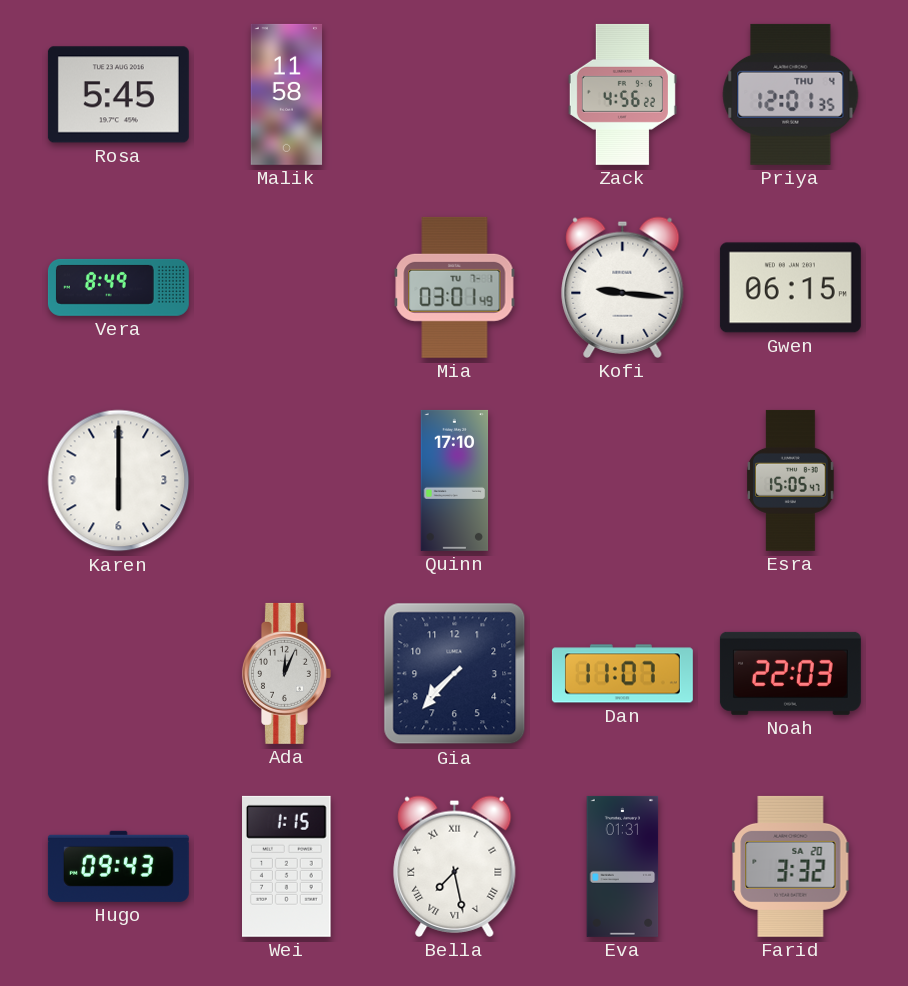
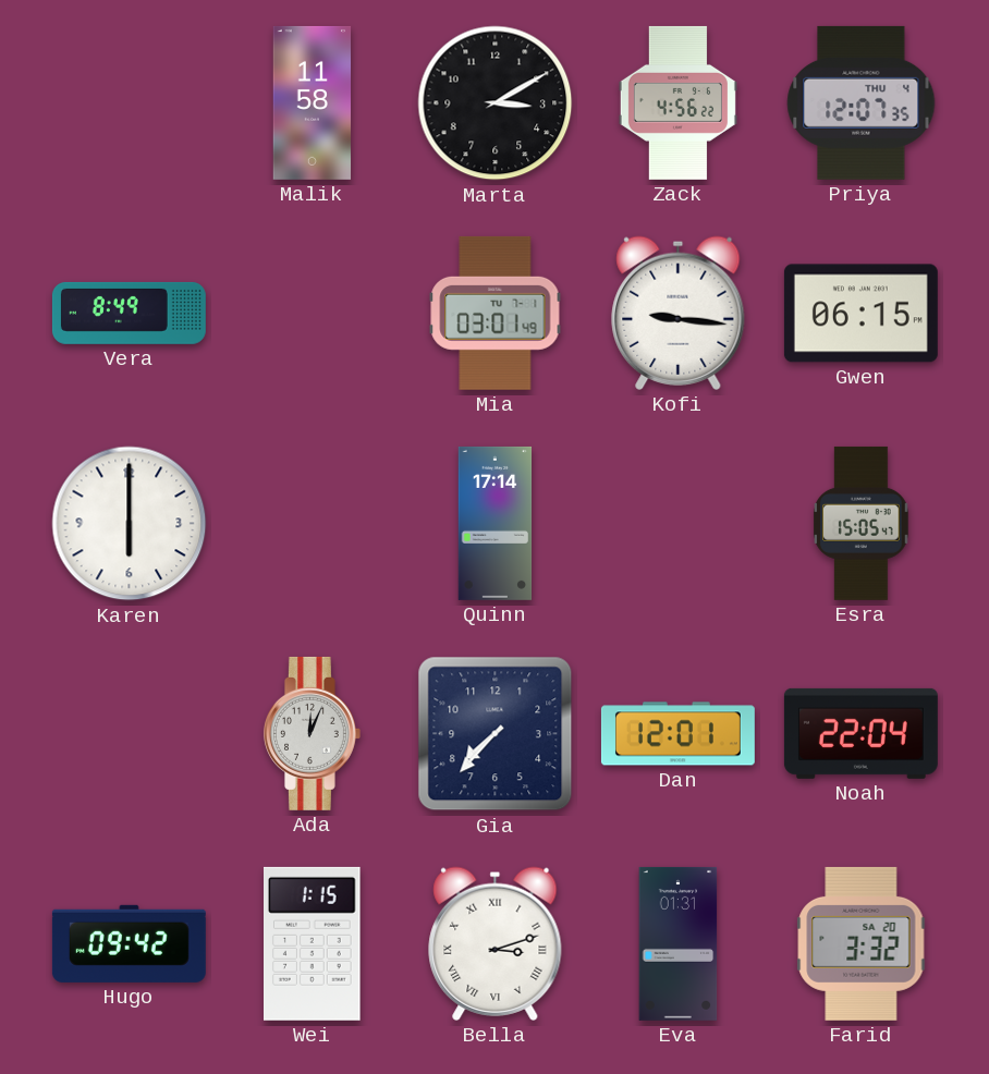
Rosa: 5:45 -> none (118, 95)
Marta: none -> 3:10 (496, 103)
Priya: 12:01 -> 12:07 (862, 102)
Quinn: 17:10 -> 17:14 (496, 523)
Dan: 11:07 -> 12:01 (677, 734)
Noah: 22:03 -> 22:04 (860, 733)
Hugo: 09:43 -> 09:42 (129, 943)
Bella: 7:28 -> 3:12 (496, 943)
